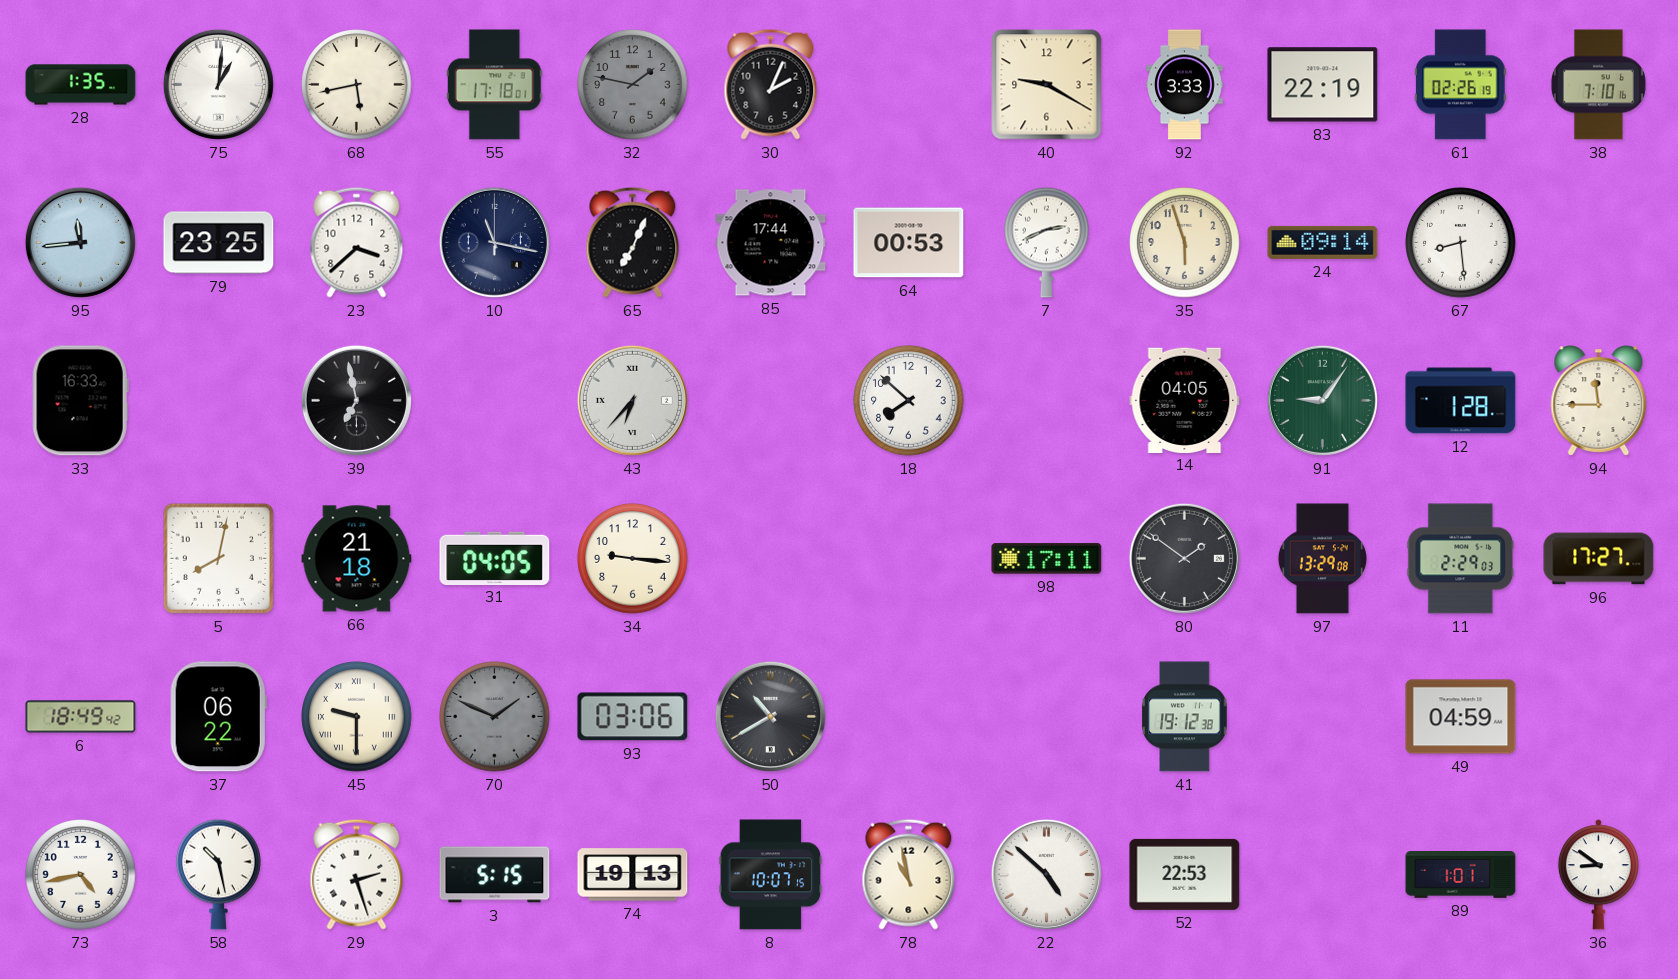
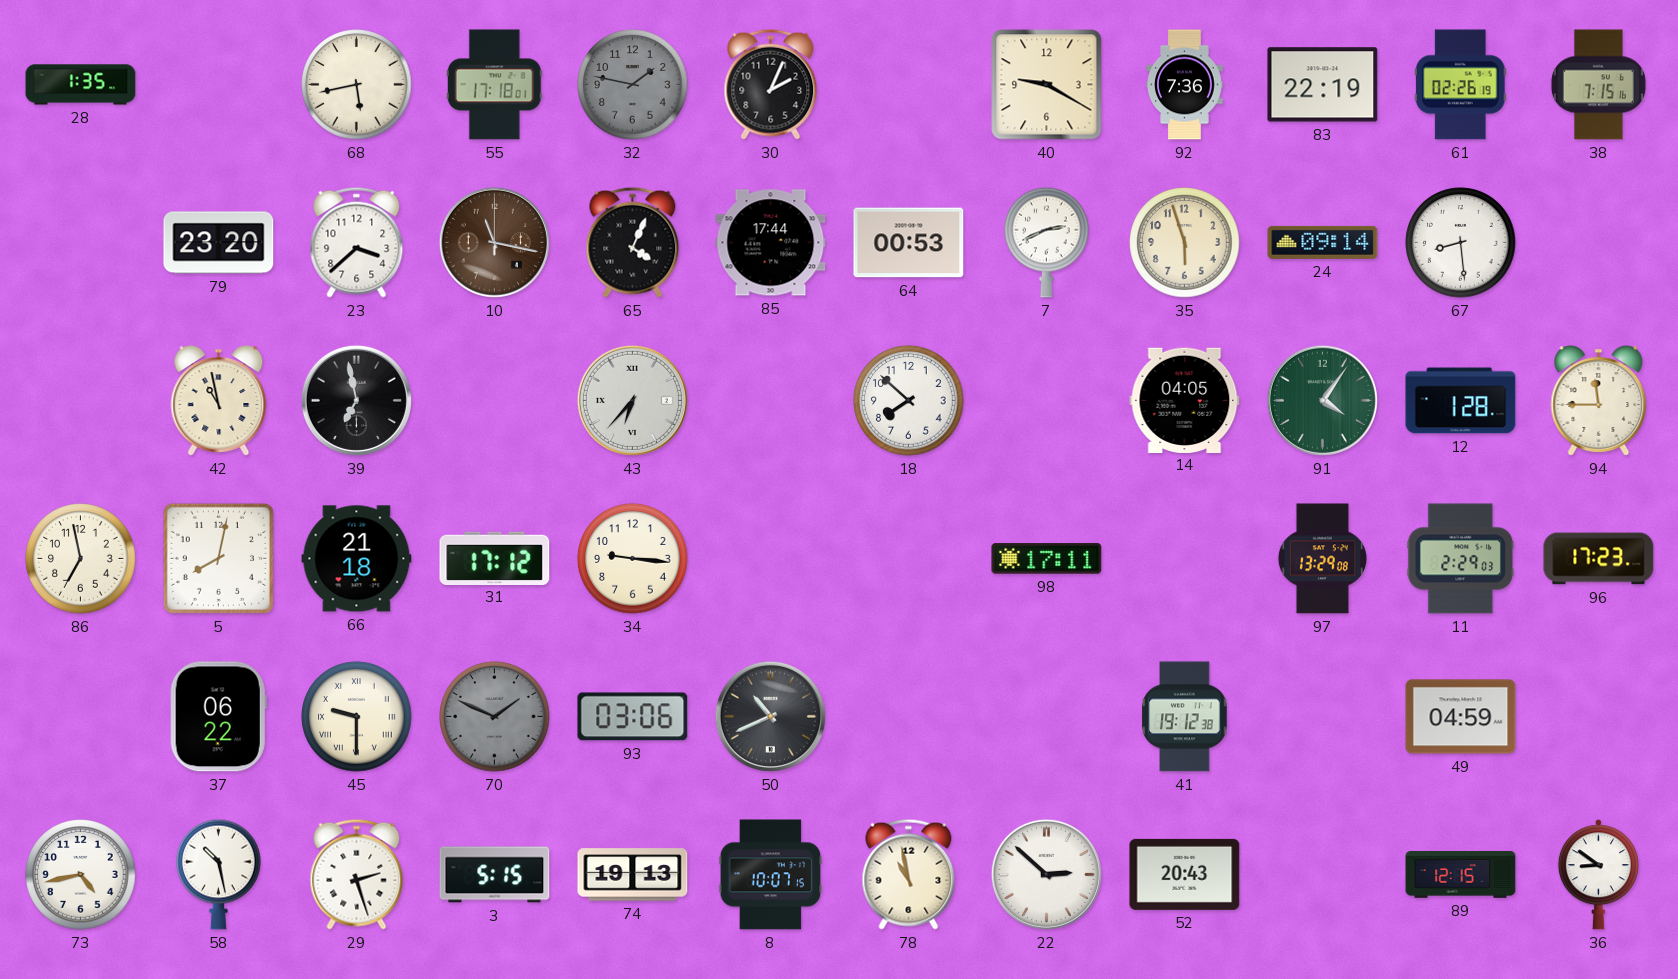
75: 1:01 -> none (218, 84)
92: 3:33 -> 7:36 (1185, 85)
38: 7:10 -> 7:15 (1598, 85)
95: 11:44 -> none (80, 242)
79: 23:25 -> 23:20 (219, 243)
10 dial: navy -> brown (494, 242)
65: 7:04 -> 4:04 (633, 242)
33: 16:33 -> none (80, 401)
42: none -> 10:58 (219, 401)
91: 9:06 -> 4:06 (1322, 400)
86: none -> 6:58 (81, 559)
31: 04:05 -> 17:12 (495, 558)
80: 1:51 -> none (1184, 558)
96: 17:27 -> 17:23 (1599, 559)
6: 18:49 -> none (81, 717)
50: 10:40 -> 10:41 (770, 716)
22: 4:52 -> 2:52 (1046, 874)
52: 22:53 -> 20:43 (1185, 874)
89: 1:01 -> 12:15 (1461, 875)
